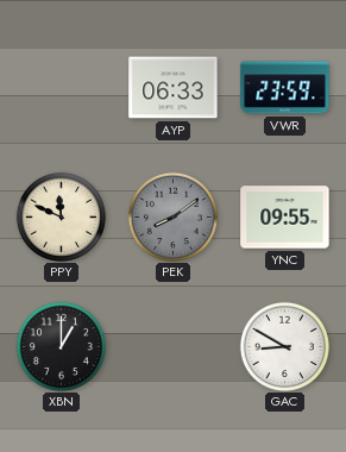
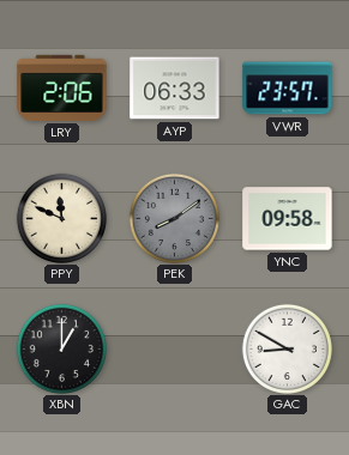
LRY: none -> 2:06 (62, 87)
VWR: 23:59 -> 23:57 (288, 89)
YNC: 09:55 -> 09:58 (288, 219)
